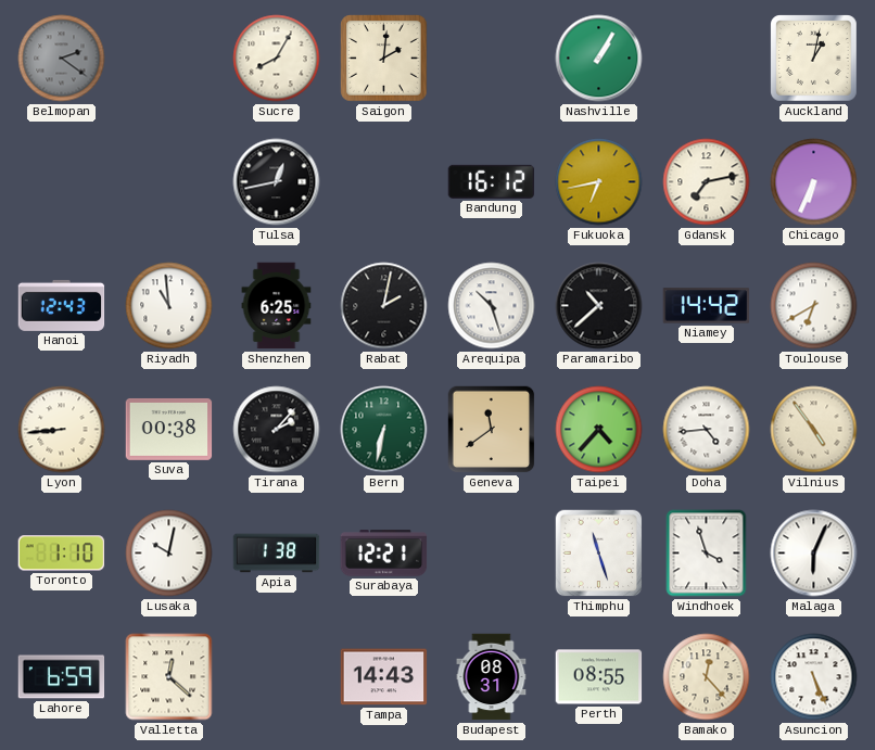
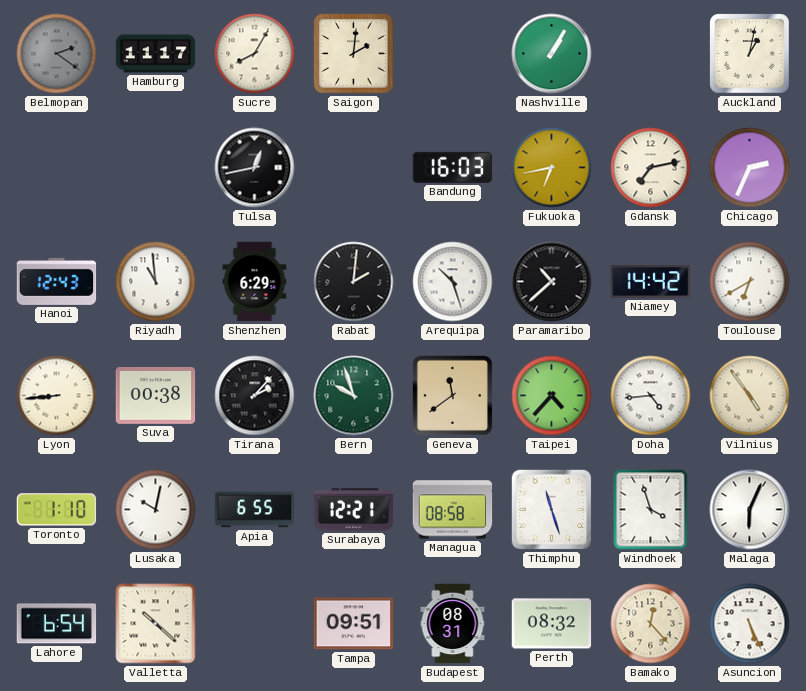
Hamburg: none -> 11:17 (156, 54)
Bandung: 16:12 -> 16:03 (453, 167)
Chicago: 6:34 -> 2:34 (750, 168)
Shenzhen: 6:25 -> 6:29 (255, 282)
Rabat: 2:02 -> 2:01 (354, 282)
Bern: 6:32 -> 9:57 (354, 396)
Apia: 1:38 -> 6:55 (255, 510)
Managua: none -> 08:58 (453, 510)
Lahore: 6:59 -> 6:54 (57, 624)
Valletta: 12:22 -> 10:22 (156, 624)
Tampa: 14:43 -> 09:51 (354, 624)
Perth: 08:55 -> 08:32 (552, 624)
